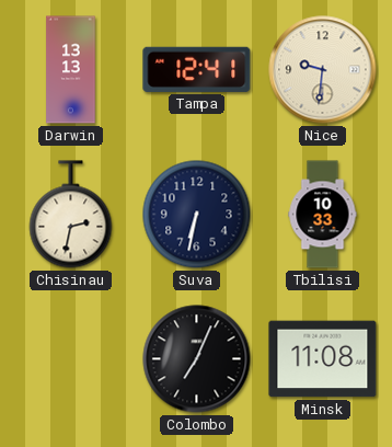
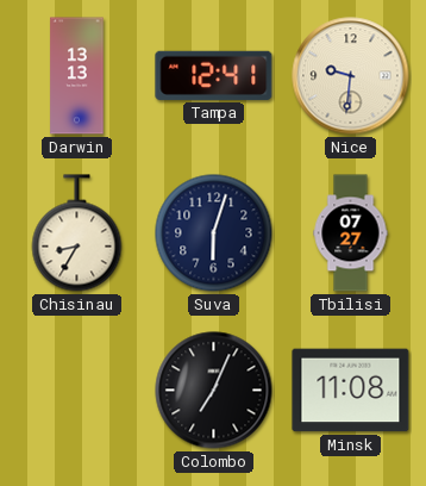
Chisinau: 2:32 -> 8:35 (77, 233)
Suva: 6:32 -> 6:03 (214, 233)
Tbilisi: 10:33 -> 07:27 (351, 233)
